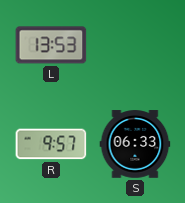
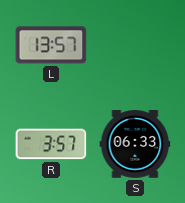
L: 13:53 -> 13:57 (51, 45)
R: 9:57 -> 3:57 (51, 144)
